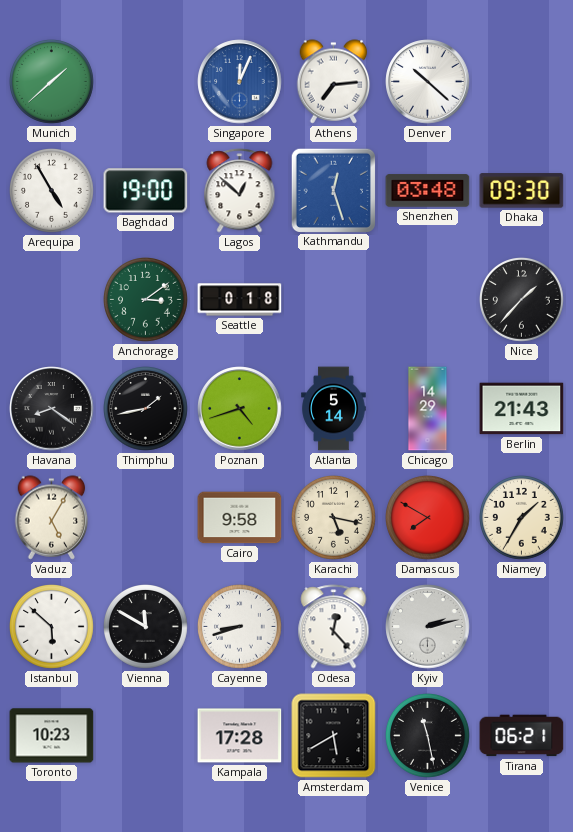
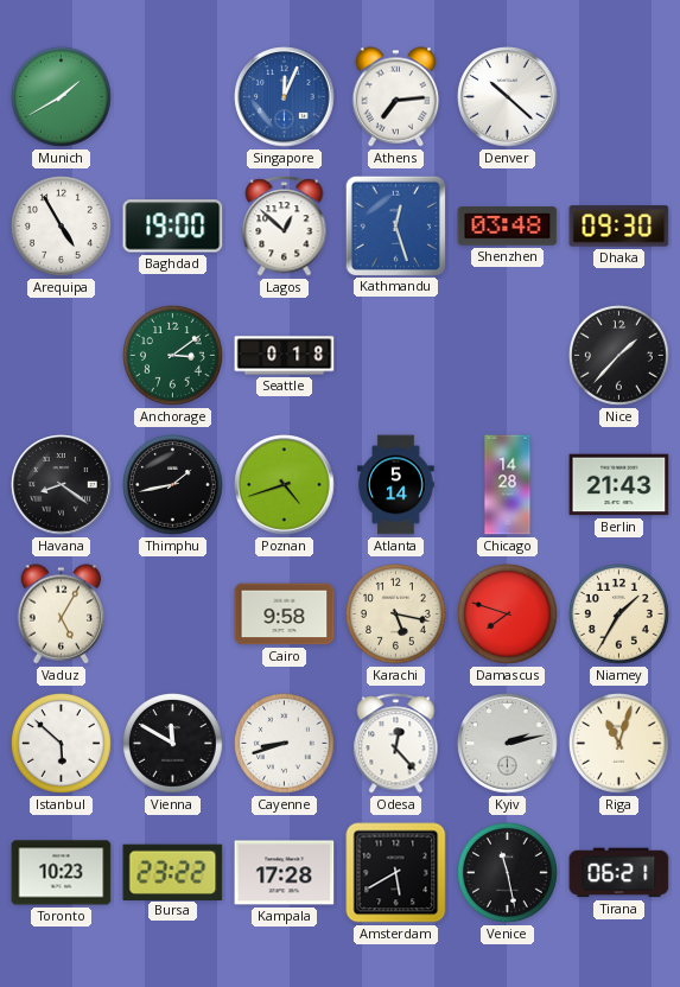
Munich: 1:38 -> 1:40 (62, 97)
Chicago: 14:29 -> 14:28 (508, 485)
Damascus: 7:50 -> 7:48 (508, 615)
Riga: none -> 11:03 (619, 744)
Bursa: none -> 23:22 (173, 872)
